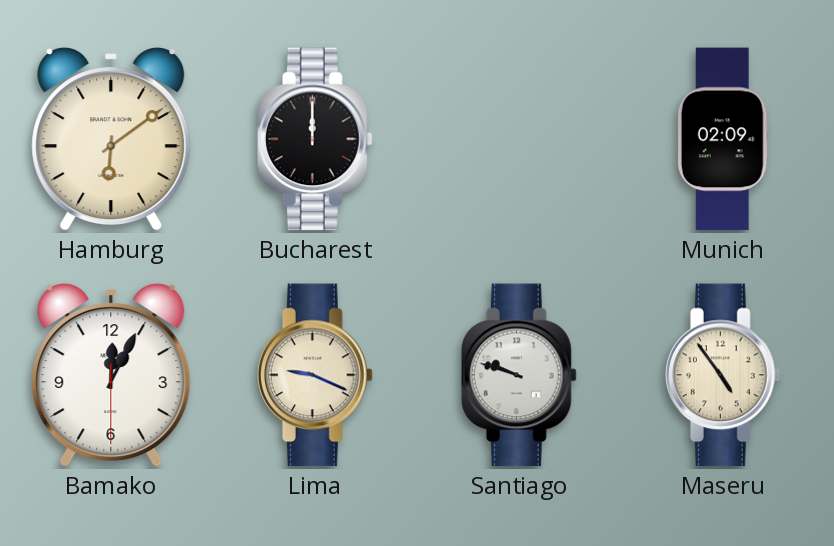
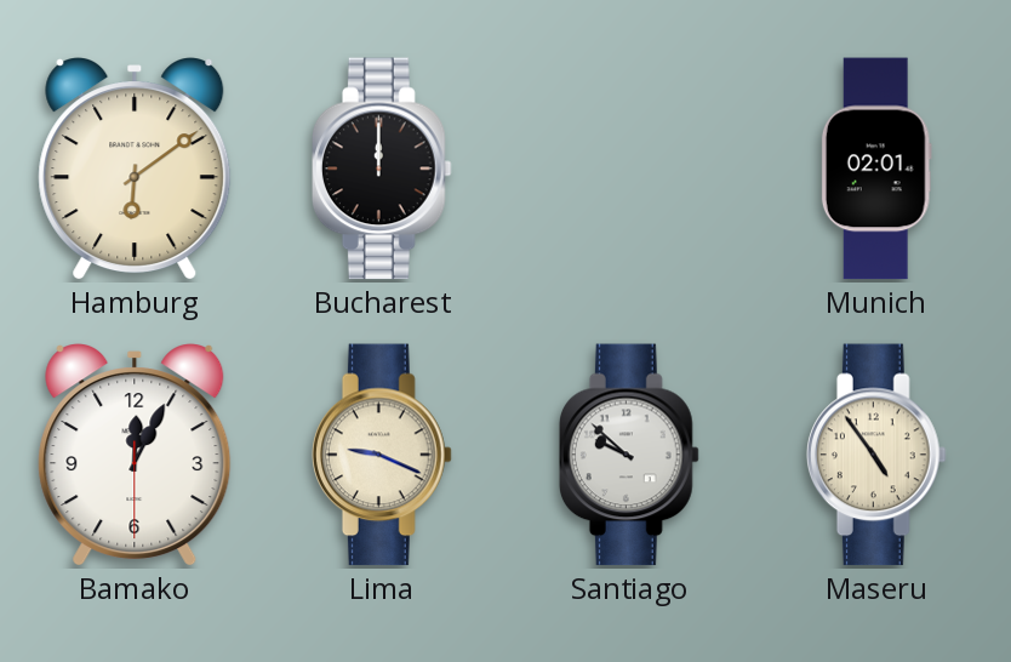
Munich: 02:09 -> 02:01 (876, 169)
Santiago: 9:48 -> 9:52 (629, 455)
